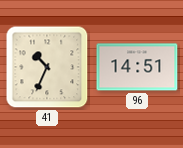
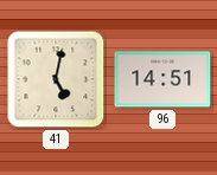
41: 10:34 -> 5:02 (56, 79)
